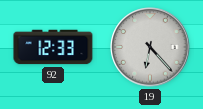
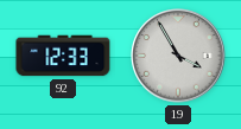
19: 6:23 -> 3:55 (178, 56)
